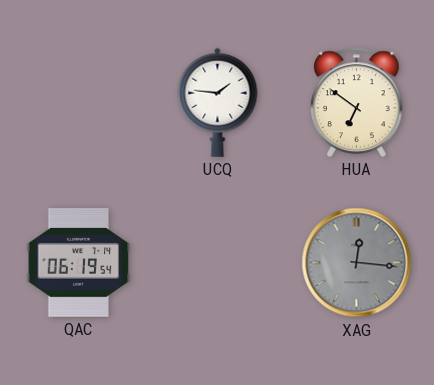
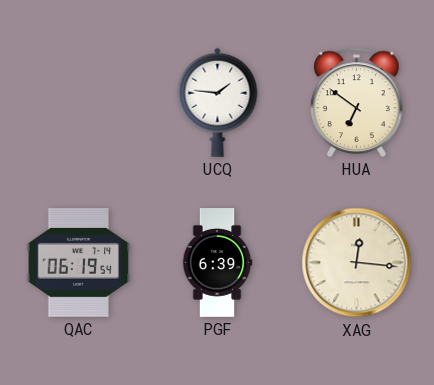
PGF: none -> 6:39 (217, 263)
XAG dial: grey -> cream (357, 263)
